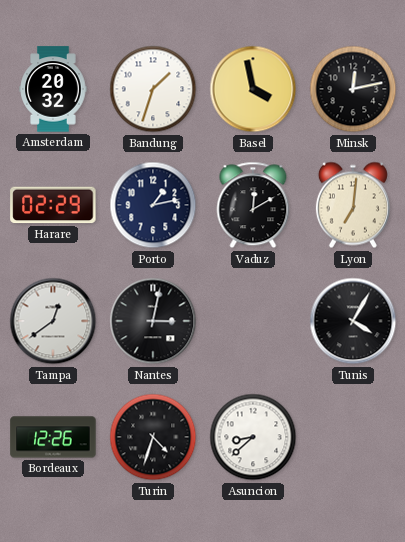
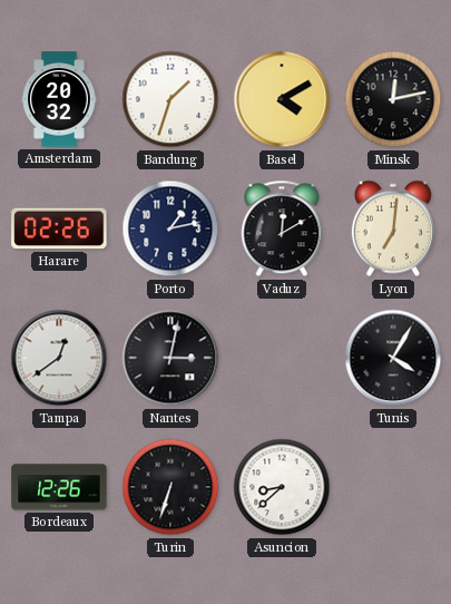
Basel: 3:58 -> 4:10 (282, 99)
Harare: 02:29 -> 02:26 (59, 228)
Turin: 4:33 -> 6:33 (170, 487)
